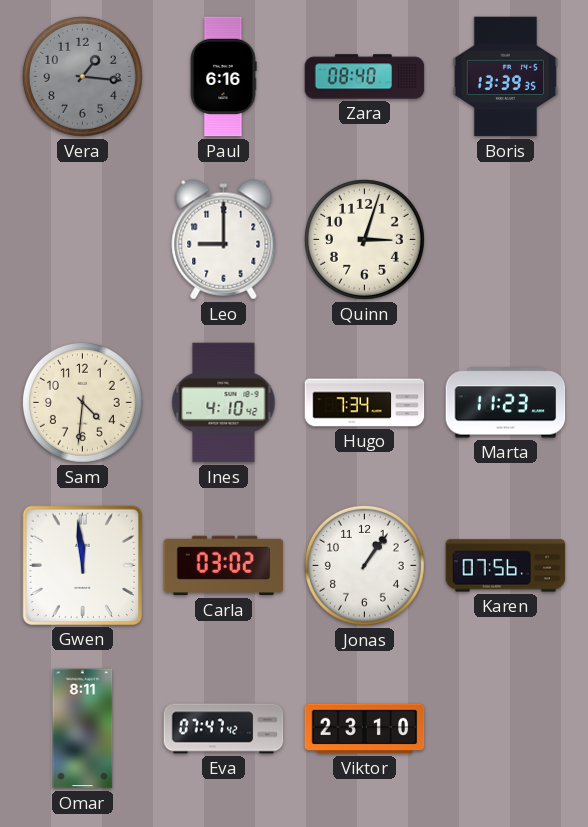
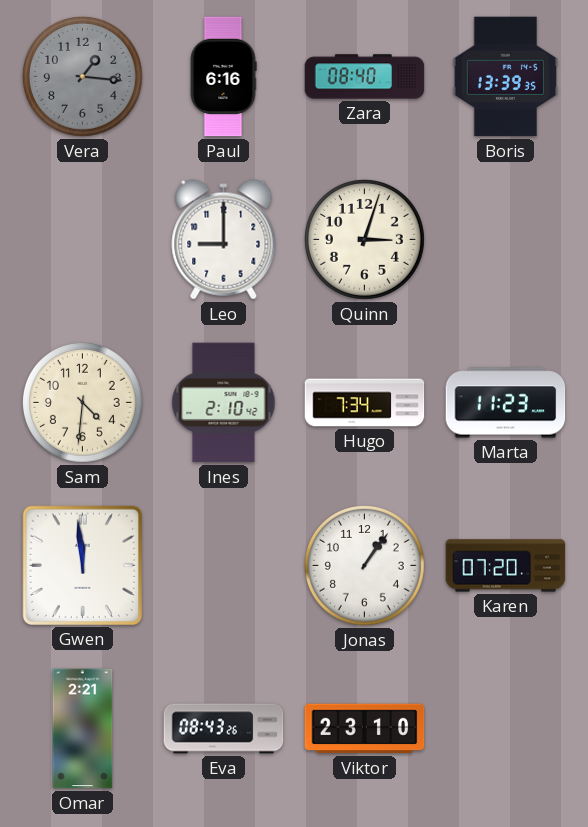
Ines: 4:10 -> 2:10 (224, 403)
Carla: 03:02 -> none (224, 566)
Karen: 07:56 -> 07:20 (506, 566)
Omar: 8:11 -> 2:21 (83, 729)
Eva: 07:47 -> 08:43 (224, 729)
